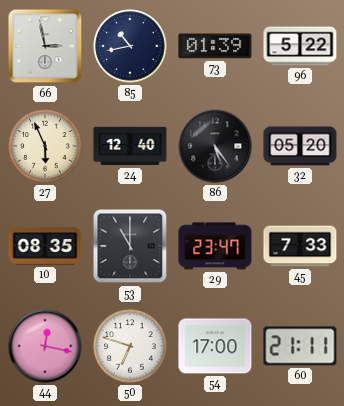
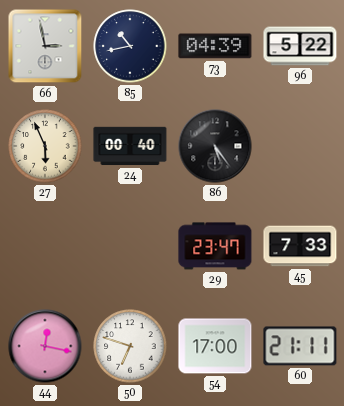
73: 01:39 -> 04:39 (215, 46)
24: 12:40 -> 00:40 (130, 146)
32: 05:20 -> none (300, 146)
10: 08:35 -> none (45, 246)
53: 11:00 -> none (130, 246)
